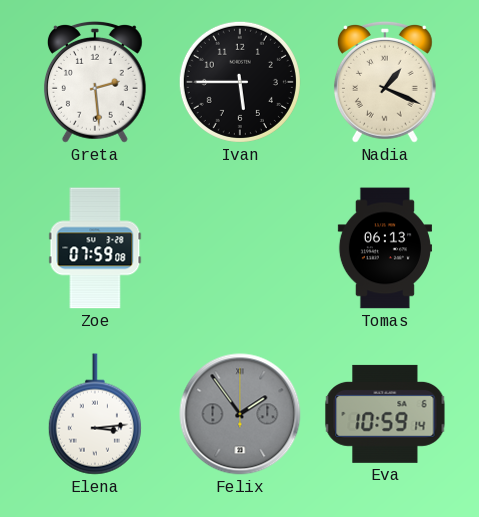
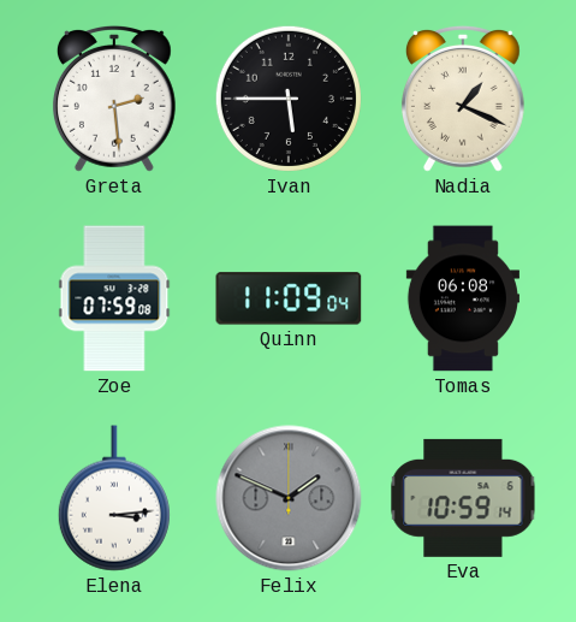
Quinn: none -> 11:09 (289, 298)
Tomas: 06:13 -> 06:08 (463, 298)
Felix: 1:54 -> 1:49 (289, 498)
